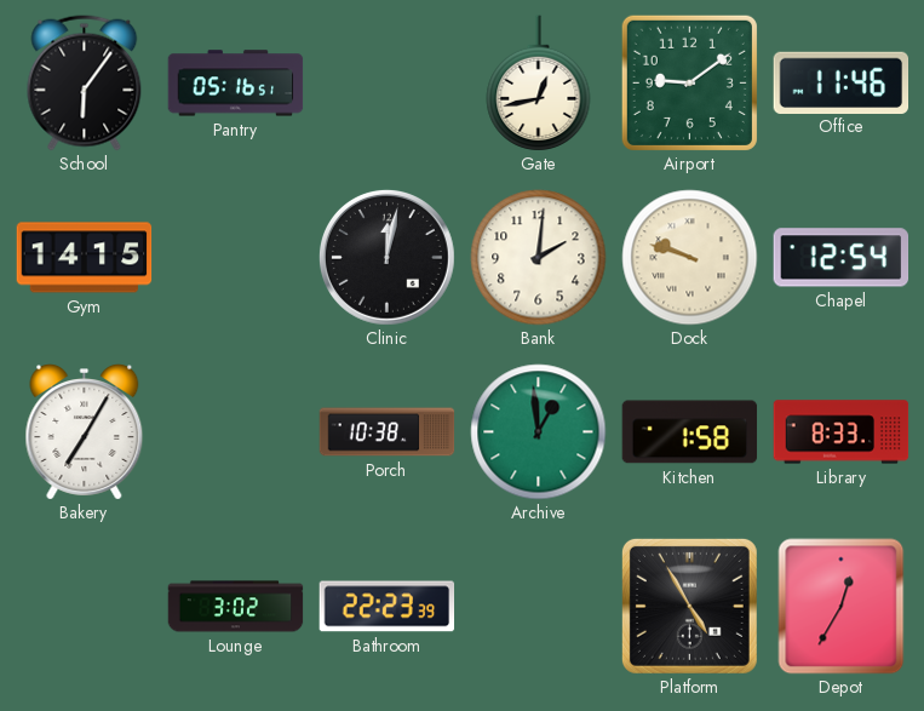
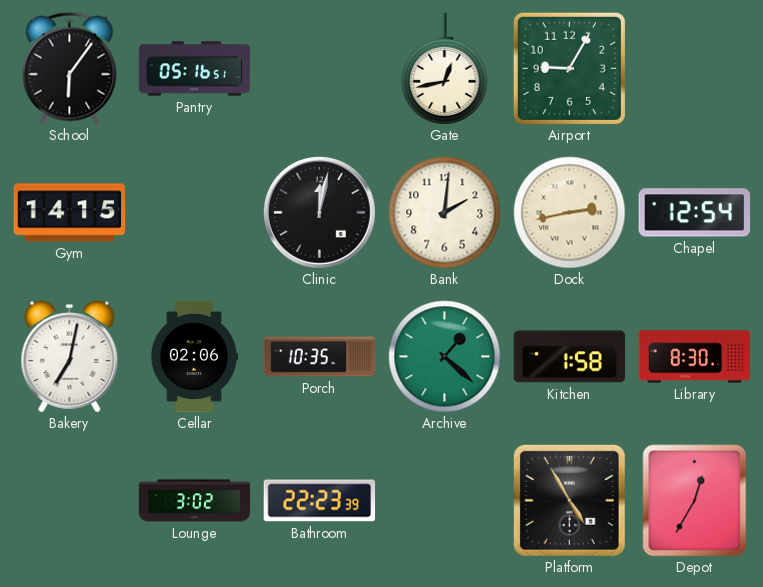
Airport: 9:09 -> 9:05 (569, 68)
Office: 11:46 -> none (842, 82)
Dock: 9:48 -> 2:43 (570, 213)
Bakery: 7:05 -> 7:02 (70, 357)
Cellar: none -> 02:06 (194, 357)
Porch: 10:38 -> 10:35 (320, 357)
Archive: 12:59 -> 1:22 (445, 357)
Library: 8:33 -> 8:30 (695, 357)
